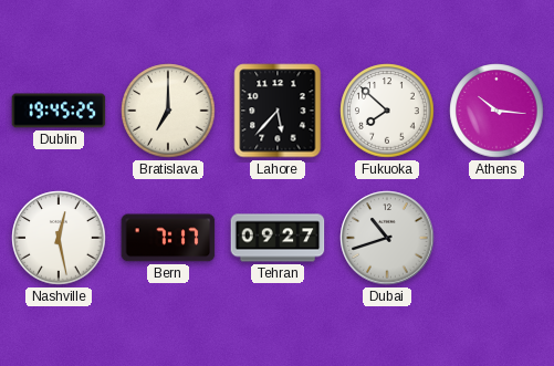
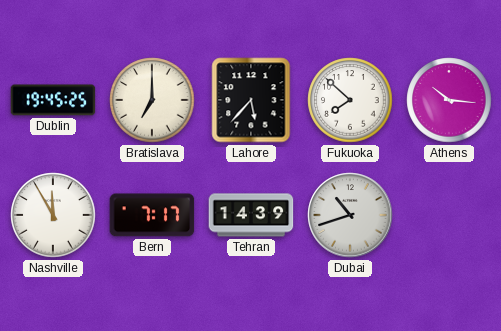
Nashville: 12:28 -> 11:55 (53, 215)
Tehran: 09:27 -> 14:39 (251, 215)
